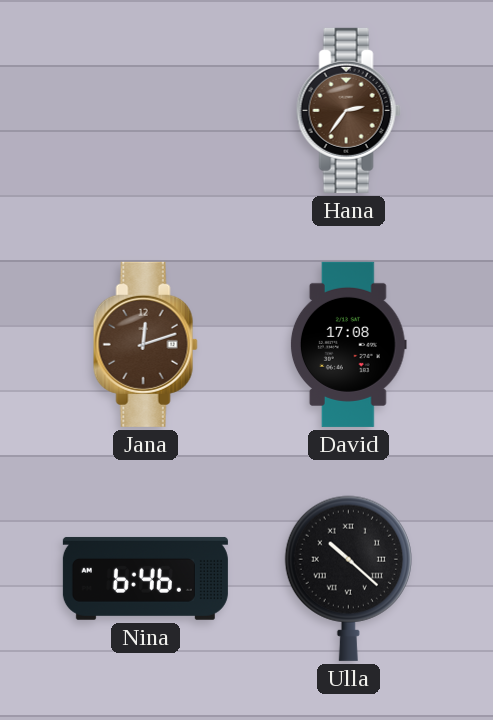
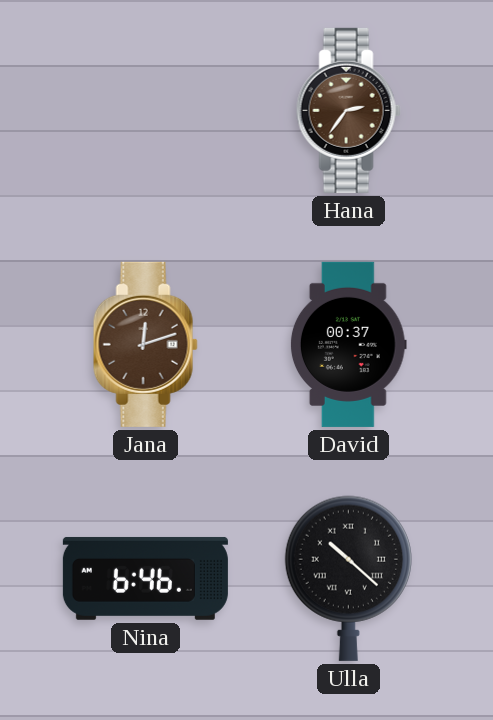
David: 17:08 -> 00:37 (348, 344)
